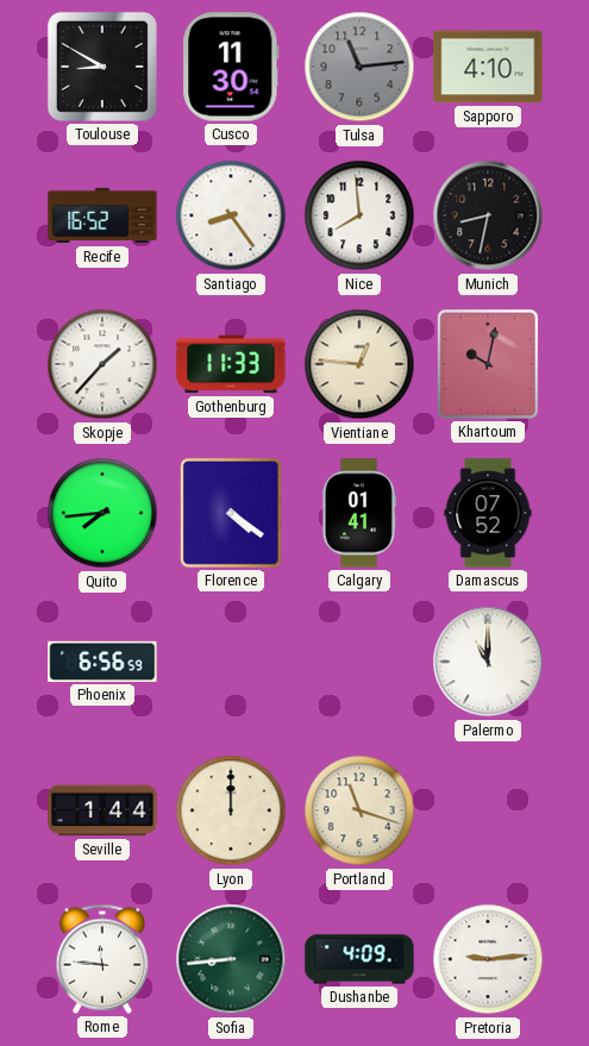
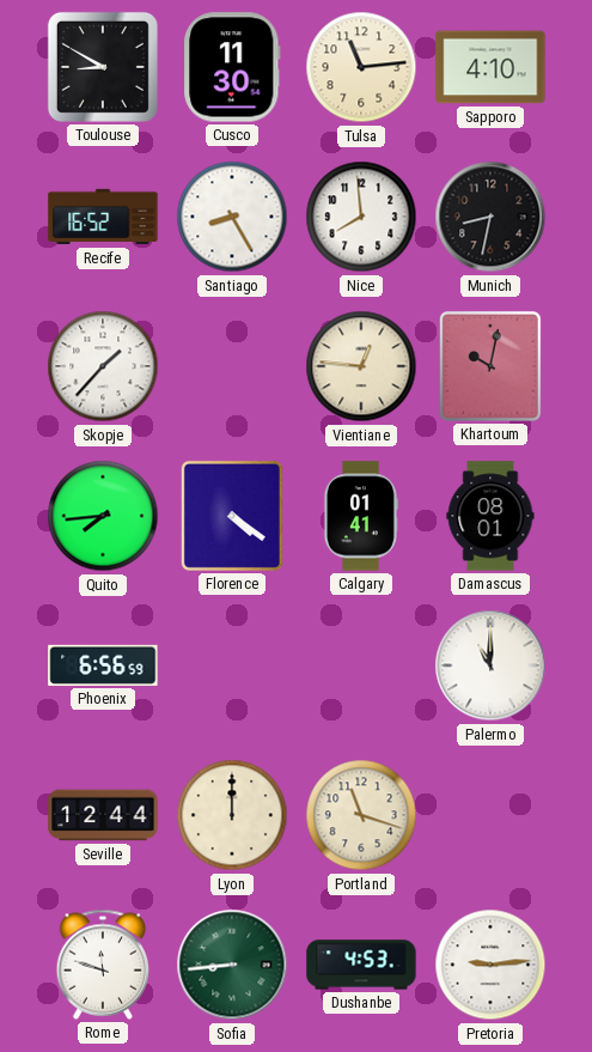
Tulsa dial: grey -> cream (361, 67)
Santiago: 8:24 -> 8:25 (232, 217)
Gothenburg: 11:33 -> none (231, 364)
Damascus: 07:52 -> 08:01 (490, 516)
Seville: 1:44 -> 12:44 (103, 815)
Rome: 11:46 -> 11:48 (103, 965)
Dushanbe: 4:09 -> 4:53 (361, 965)
